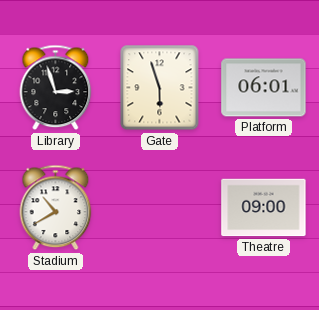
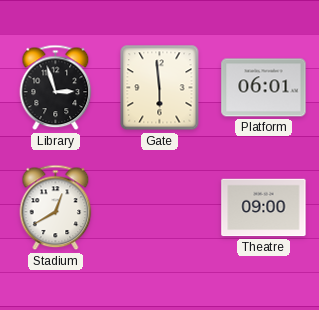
Gate: 5:57 -> 5:59 (160, 88)
Stadium: 10:40 -> 12:40 (56, 208)
